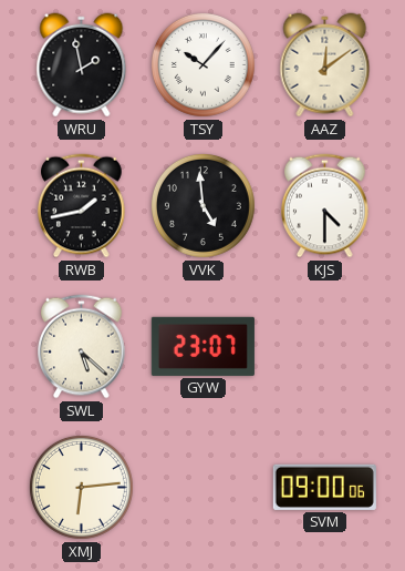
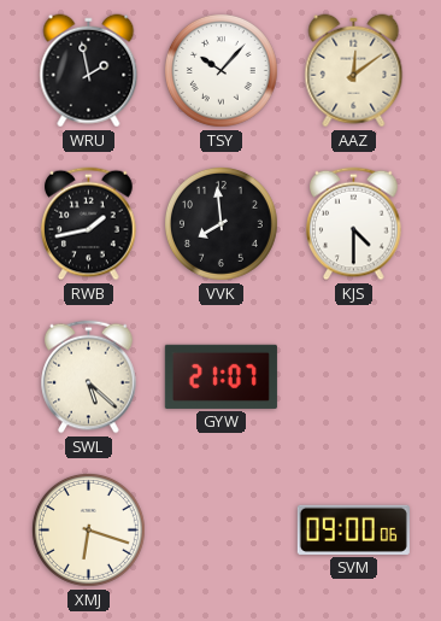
VVK: 4:59 -> 7:59 (220, 223)
GYW: 23:07 -> 21:07 (220, 376)
XMJ: 6:14 -> 6:18 (88, 529)
